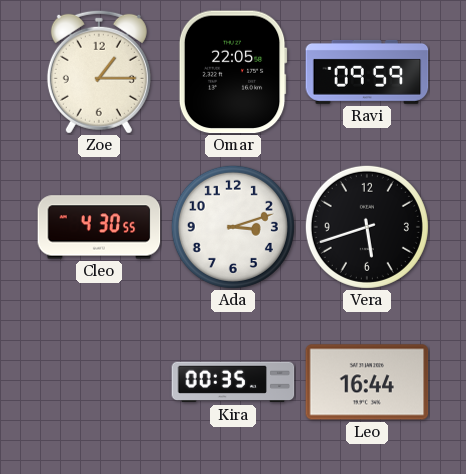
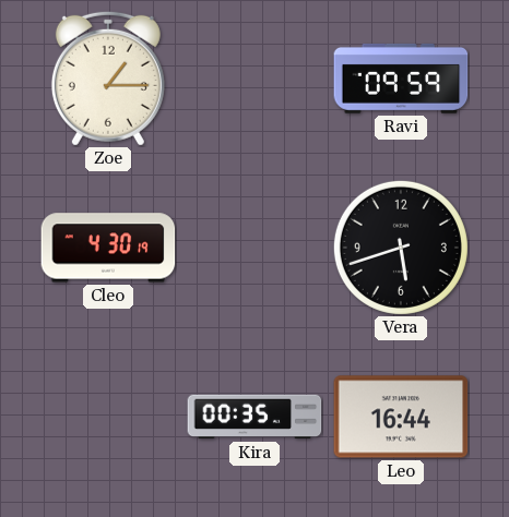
Omar: 22:05 -> none (233, 72)
Cleo: 4:30:55 -> 4:30:19 (108, 248)
Ada: 3:12 -> none (233, 227)
